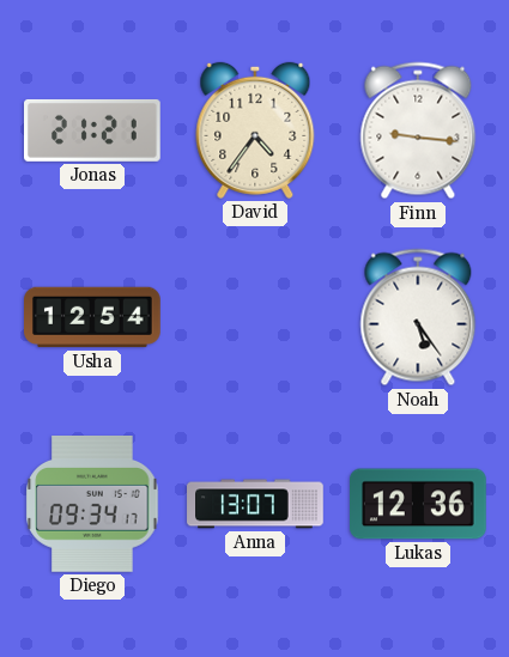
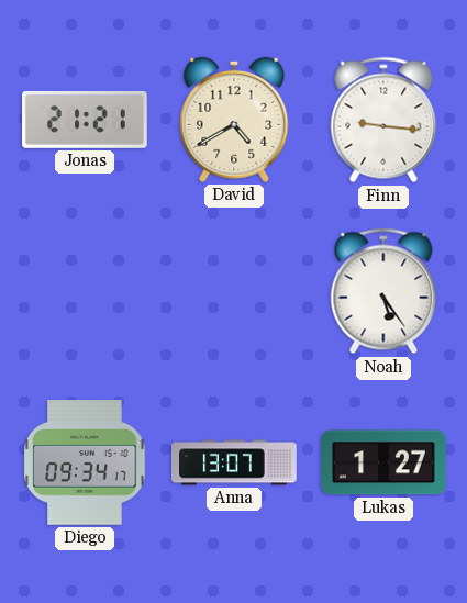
David: 4:36 -> 4:40 (234, 120)
Usha: 12:54 -> none (93, 317)
Lukas: 12:36 -> 1:27 (385, 462)
